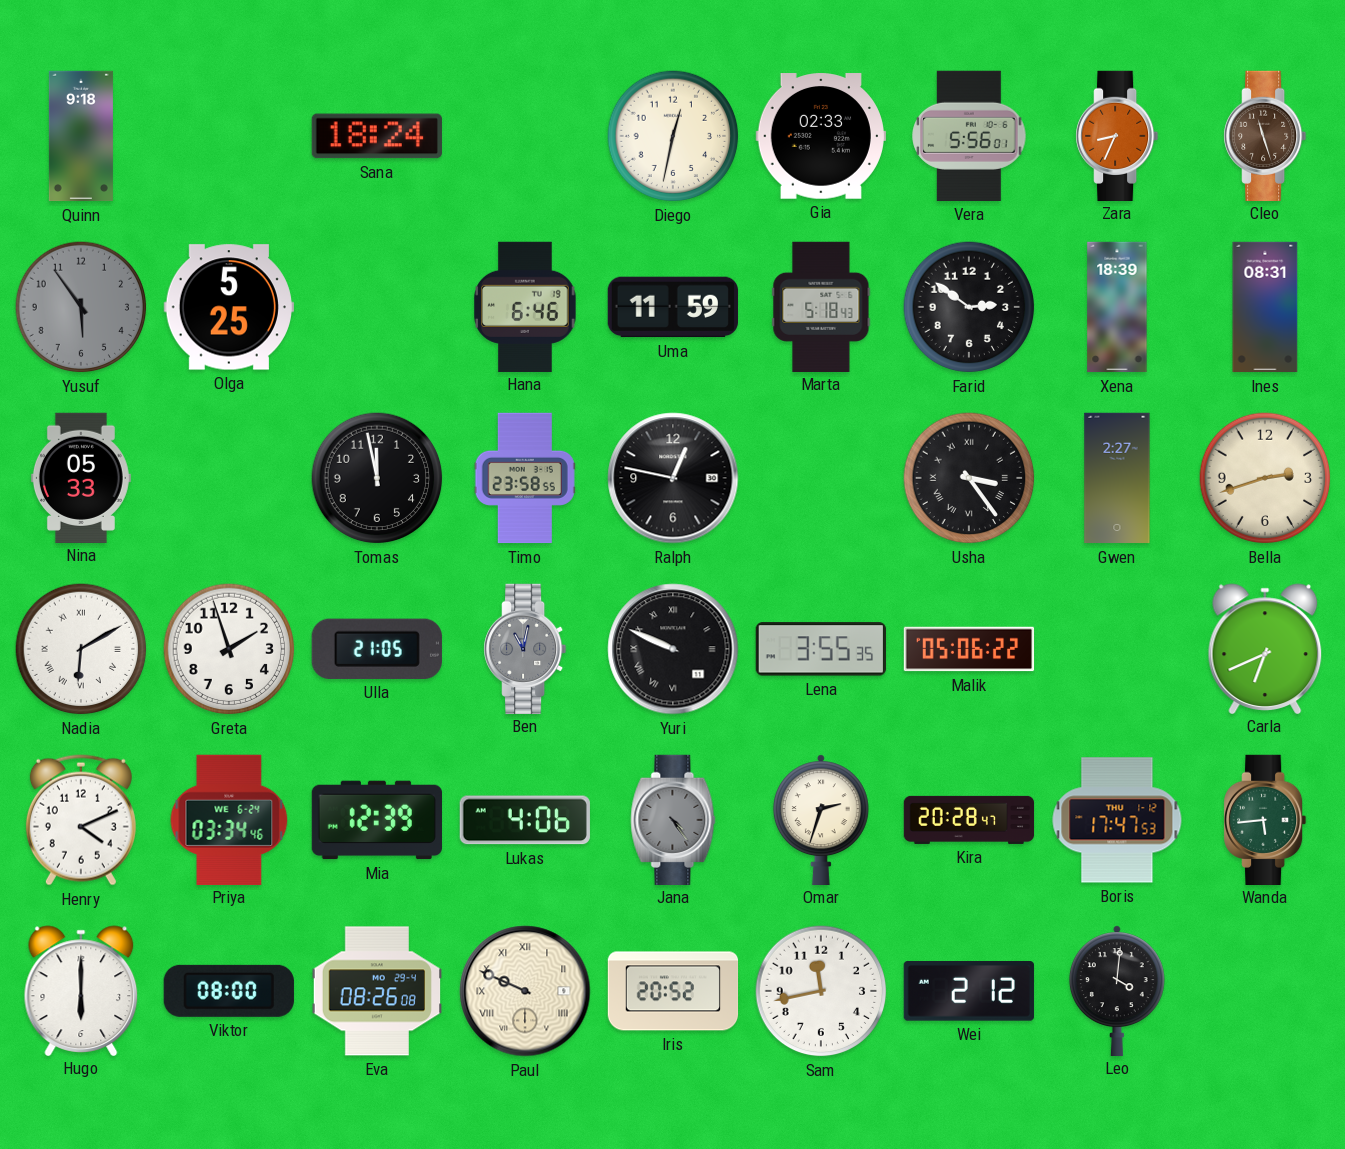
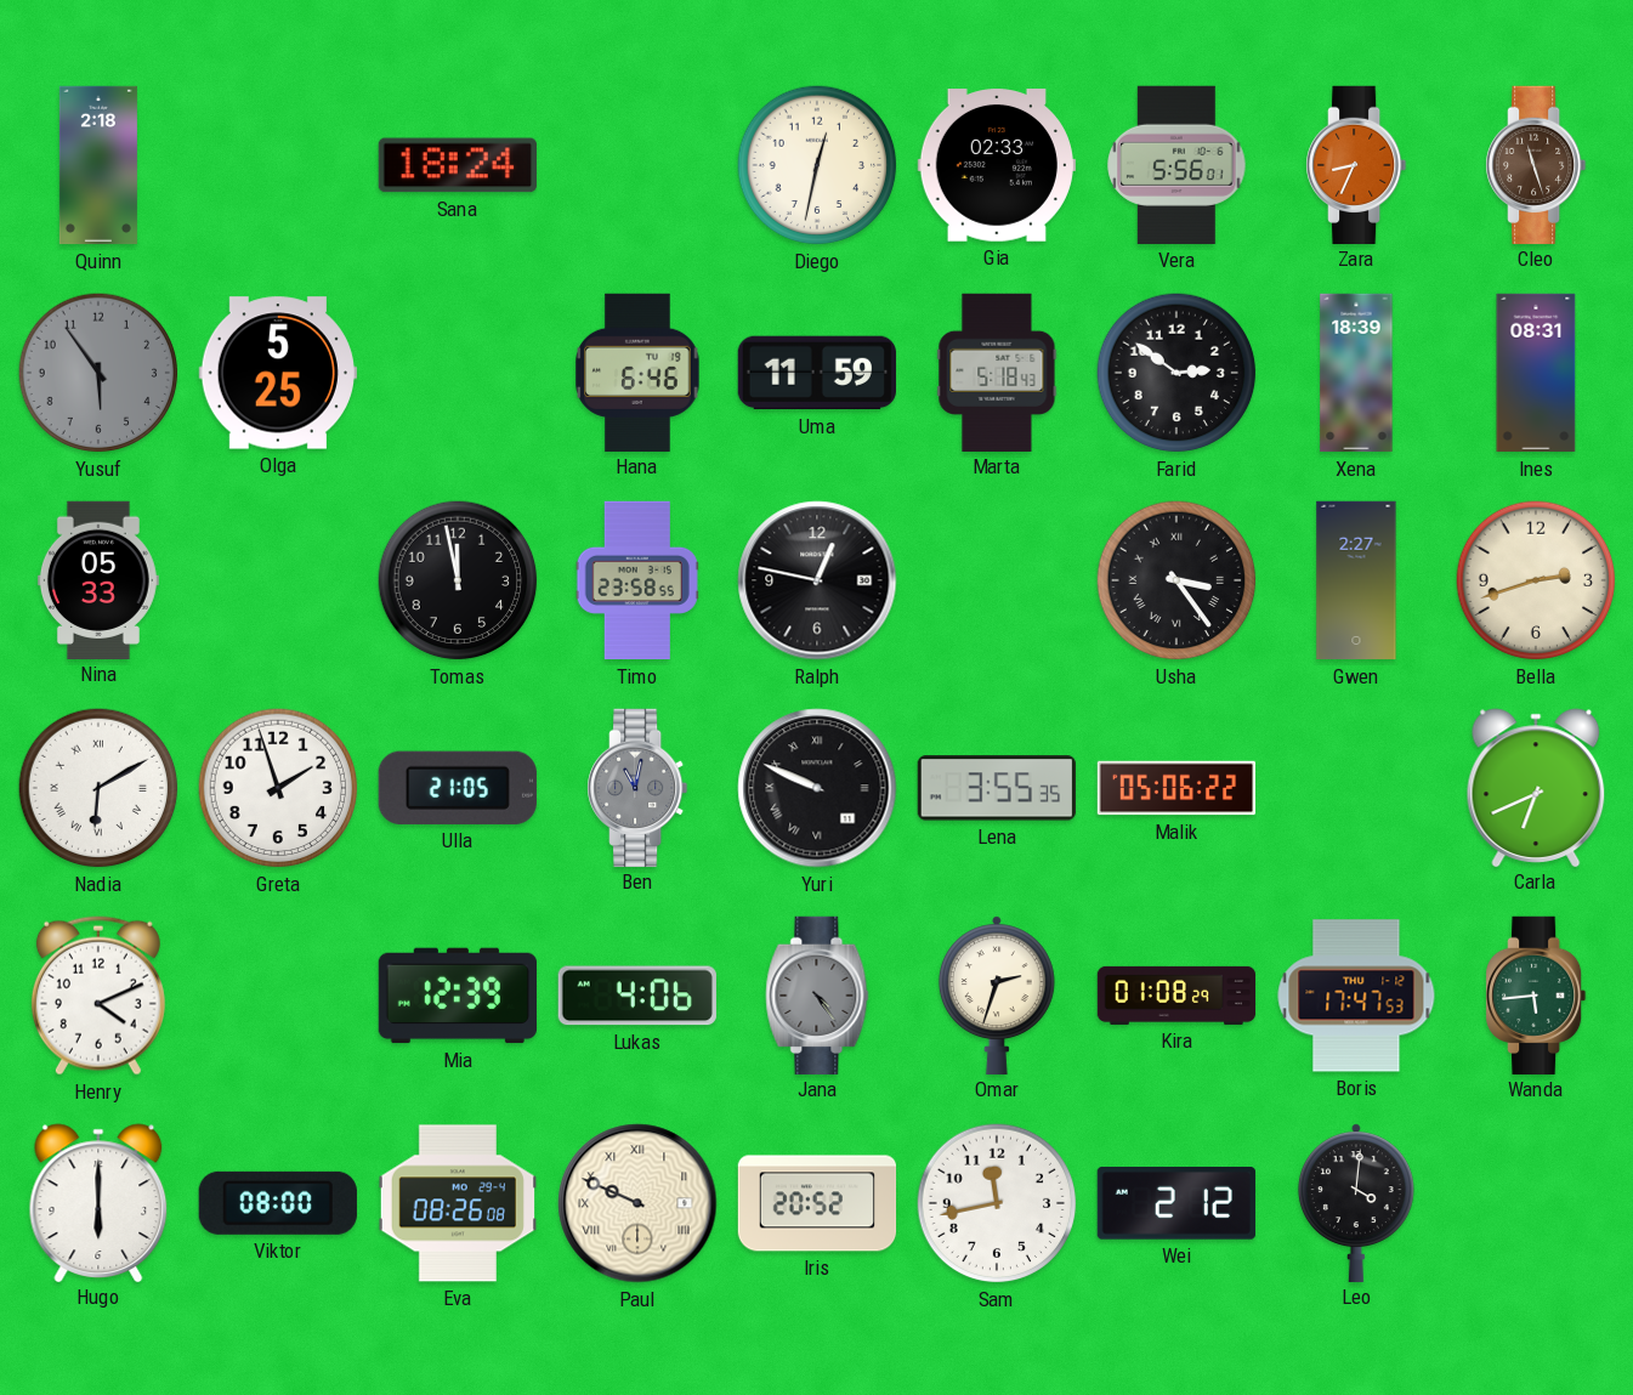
Quinn: 9:18 -> 2:18 (98, 165)
Priya: 03:34 -> none (229, 819)
Kira: 20:28 -> 01:08 (1176, 996)
